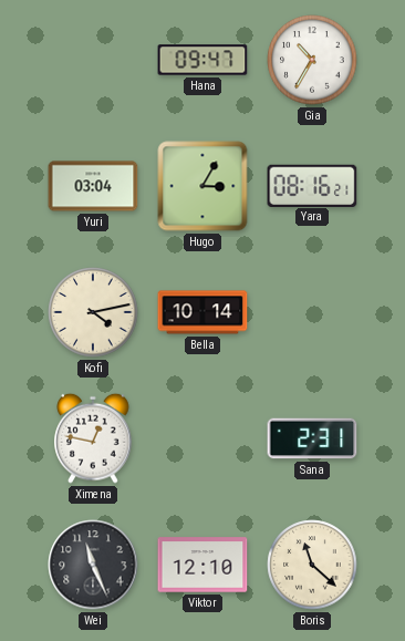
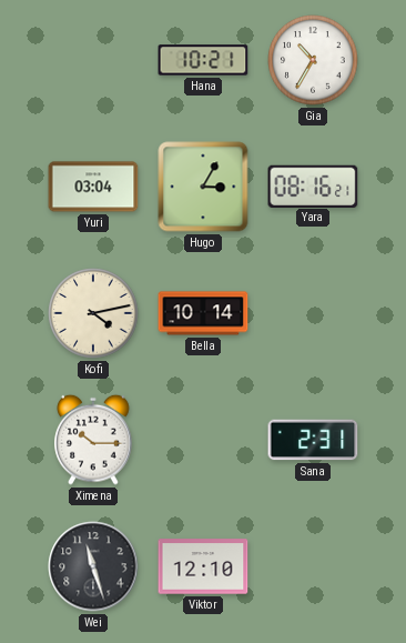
Hana: 09:47 -> 10:21 (203, 60)
Ximena: 12:47 -> 10:15 (93, 440)
Wei: 11:26 -> 11:27 (93, 566)
Boris: 11:22 -> none (312, 565)
